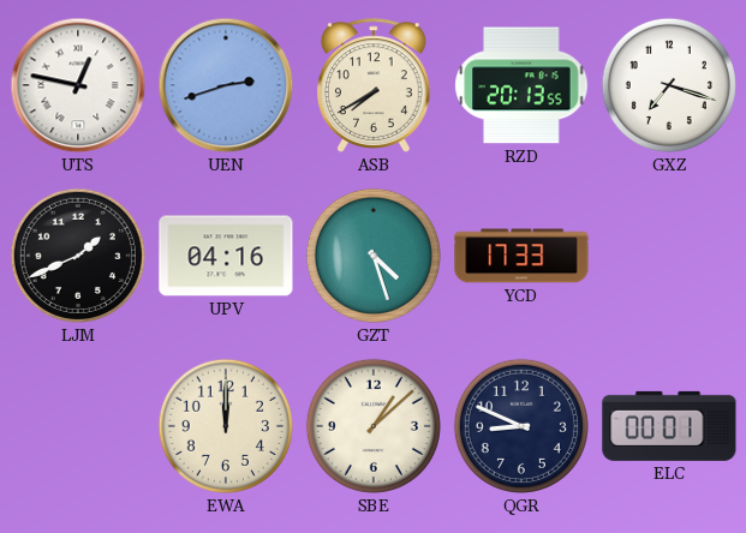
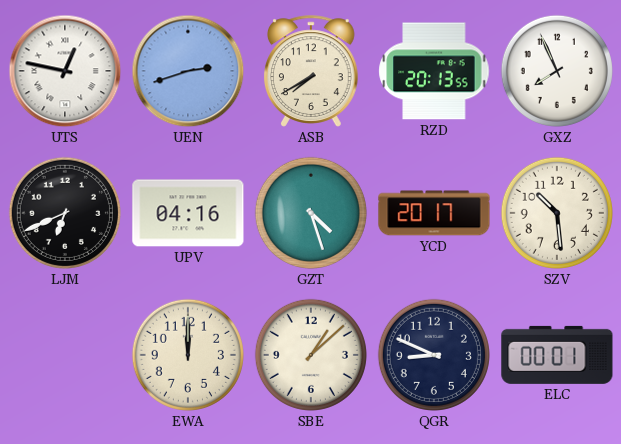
GXZ: 7:18 -> 7:56 (557, 71)
LJM: 1:41 -> 6:41 (65, 213)
YCD: 17:33 -> 20:17 (434, 213)
SZV: none -> 10:29 (557, 213)
